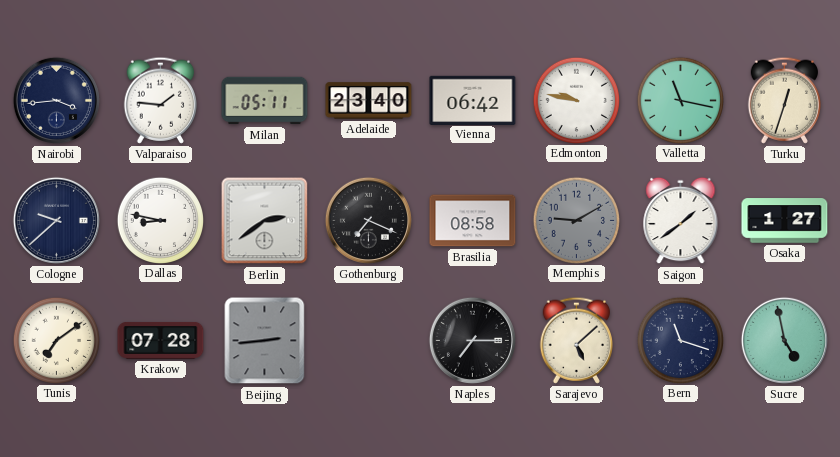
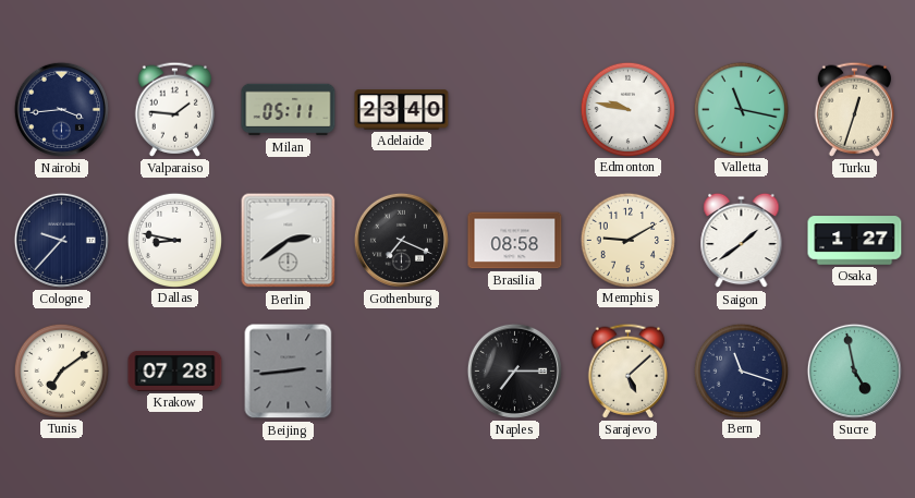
Vienna: 06:42 -> none (473, 100)
Cologne: 9:38 -> 9:37 (61, 240)
Memphis dial: grey -> cream (627, 240)
